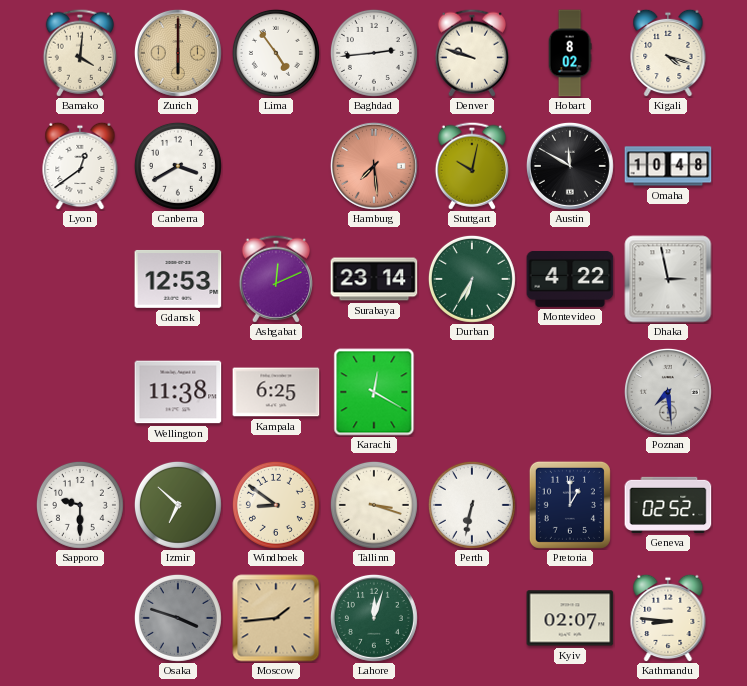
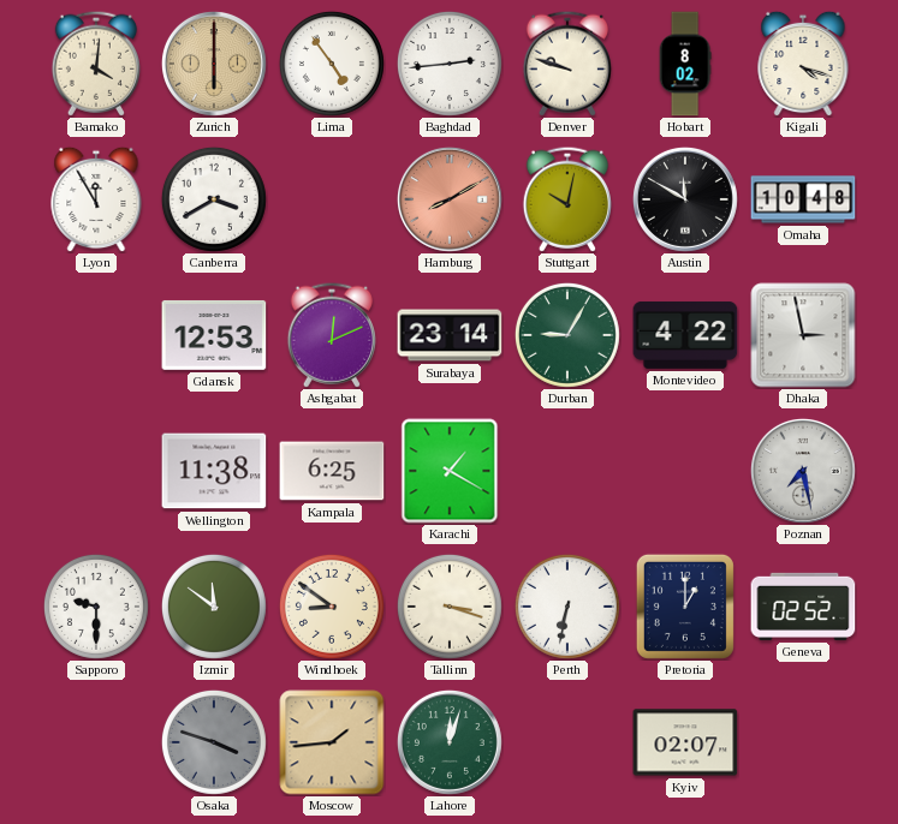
Lyon: 12:39 -> 11:55 (96, 199)
Hamburg: 7:29 -> 8:10 (450, 199)
Durban: 6:35 -> 9:05 (567, 335)
Karachi: 12:20 -> 1:20 (450, 471)
Poznan: 7:29 -> 7:28 (803, 471)
Izmir: 6:52 -> 11:51 (214, 607)
Kathmandu: 8:46 -> none (668, 618)
